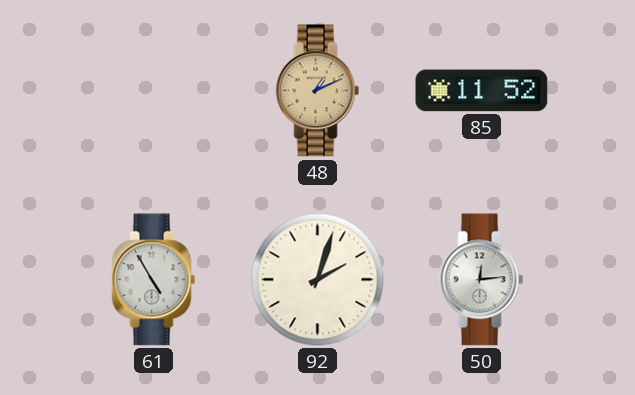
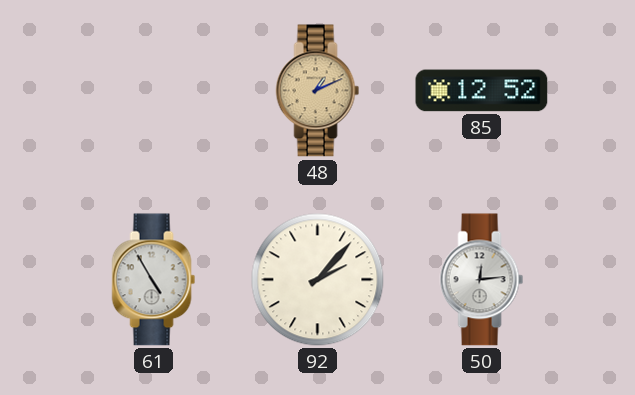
85: 11:52 -> 12:52 (482, 91)
92: 2:03 -> 2:07 (318, 280)
